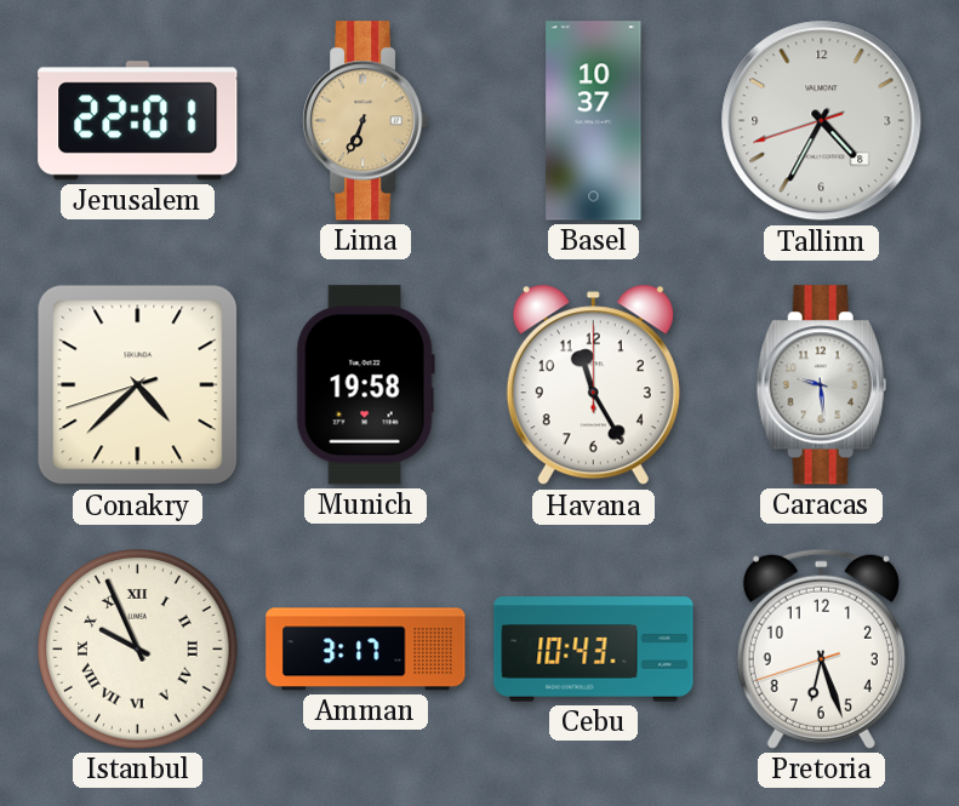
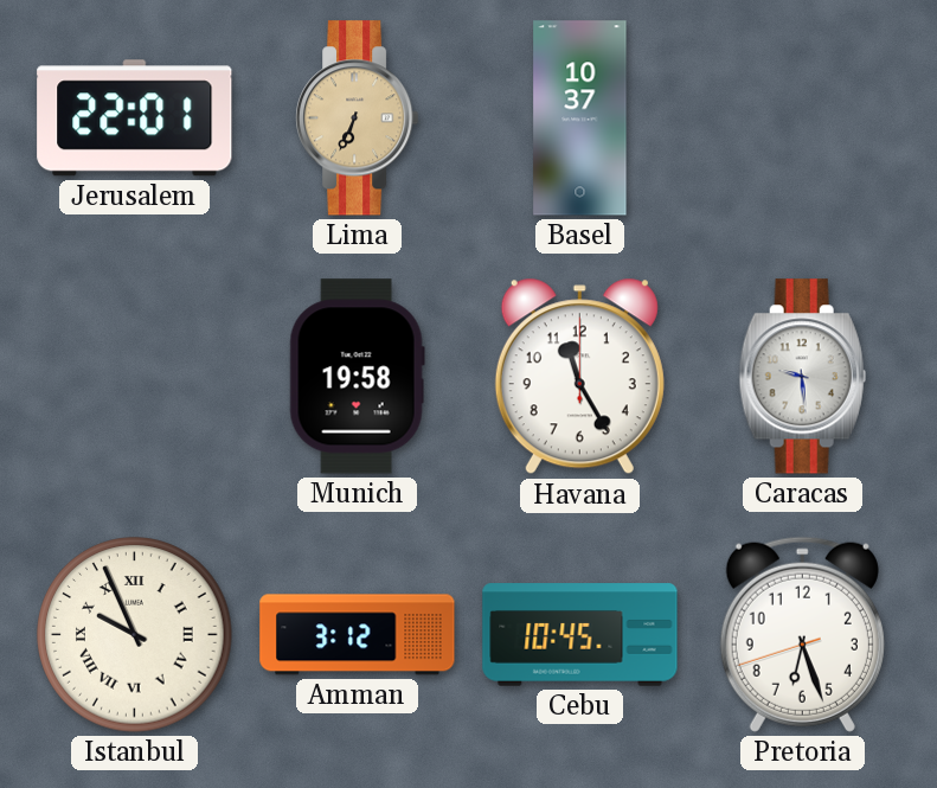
Tallinn: 4:34 -> none (822, 121)
Conakry: 4:37 -> none (138, 385)
Amman: 3:17 -> 3:12 (358, 635)
Cebu: 10:43 -> 10:45 (580, 635)
